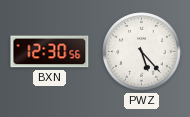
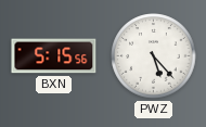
BXN: 12:30 -> 5:15 (54, 56)
